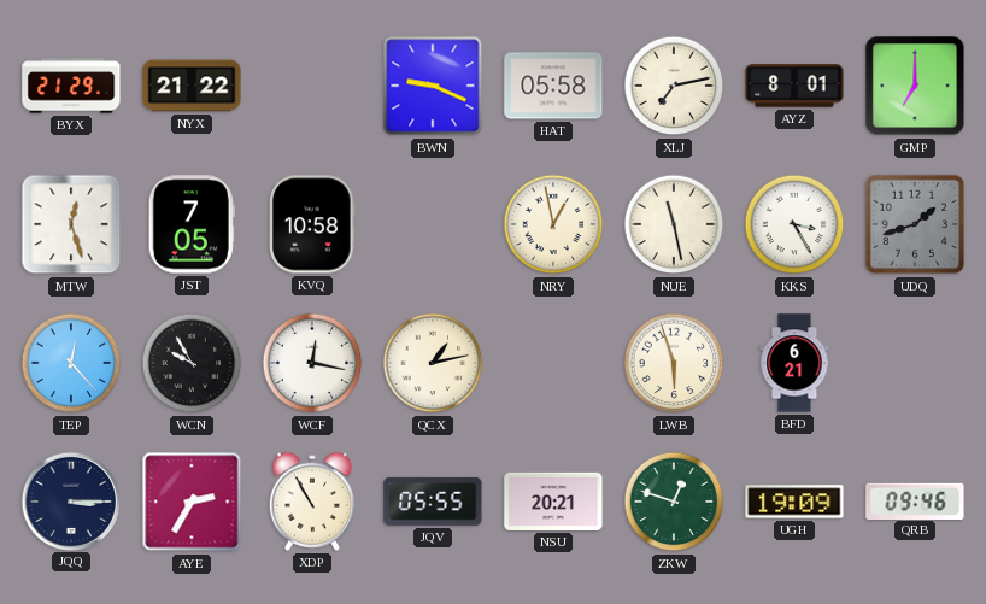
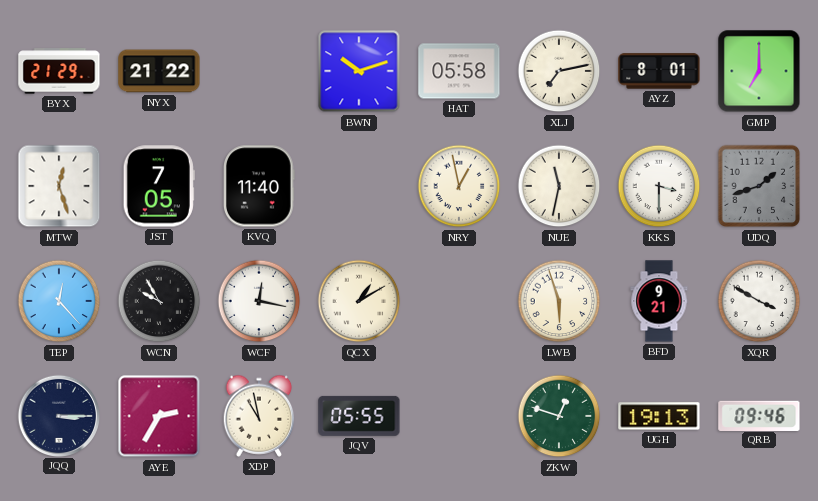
BWN: 9:19 -> 10:12 (359, 71)
KVQ: 10:58 -> 11:40 (260, 186)
NUE: 11:28 -> 11:32 (559, 186)
KKS: 3:25 -> 3:30 (659, 186)
QCX: 1:13 -> 1:10 (359, 301)
BFD: 6:21 -> 9:21 (659, 301)
XQR: none -> 3:50 (759, 301)
XDP: 10:55 -> 10:58 (259, 416)
NSU: 20:21 -> none (553, 502)
UGH: 19:09 -> 19:13 (659, 416)
